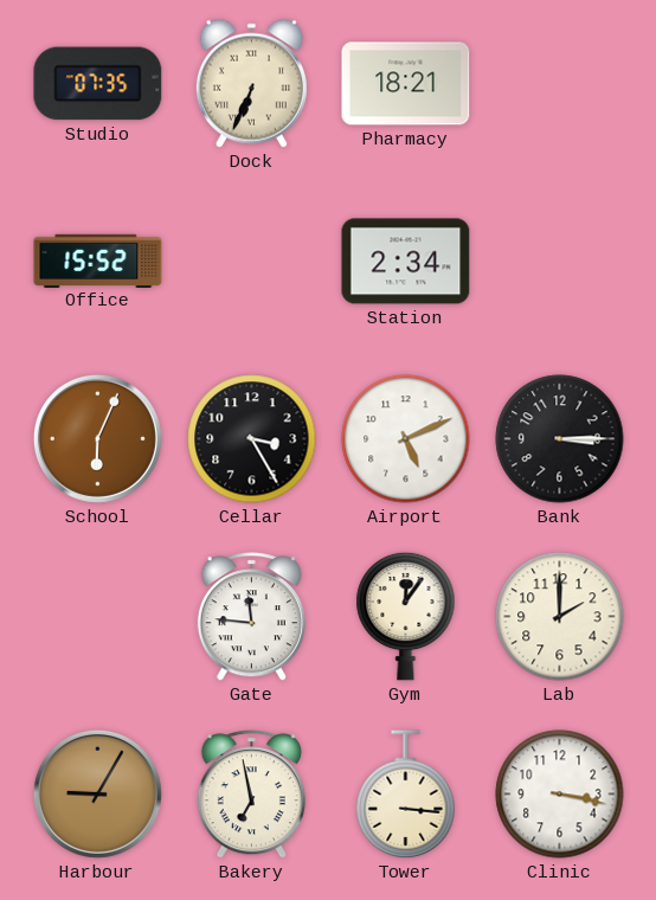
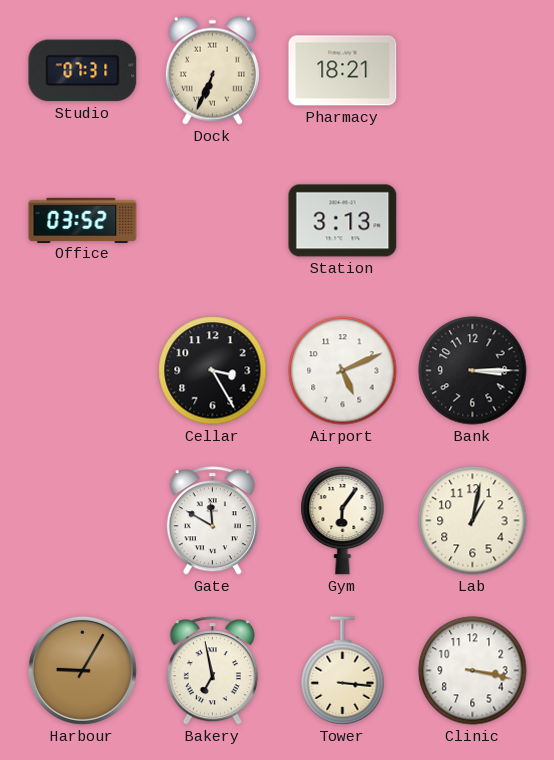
Studio: 07:35 -> 07:31 (83, 71)
Office: 15:52 -> 03:52 (83, 220)
Station: 2:34 -> 3:13 (343, 221)
School: 6:04 -> none (97, 438)
Gate: 11:46 -> 11:50 (212, 521)
Gym: 12:06 -> 6:06 (343, 520)
Lab: 2:00 -> 1:02 (473, 521)
